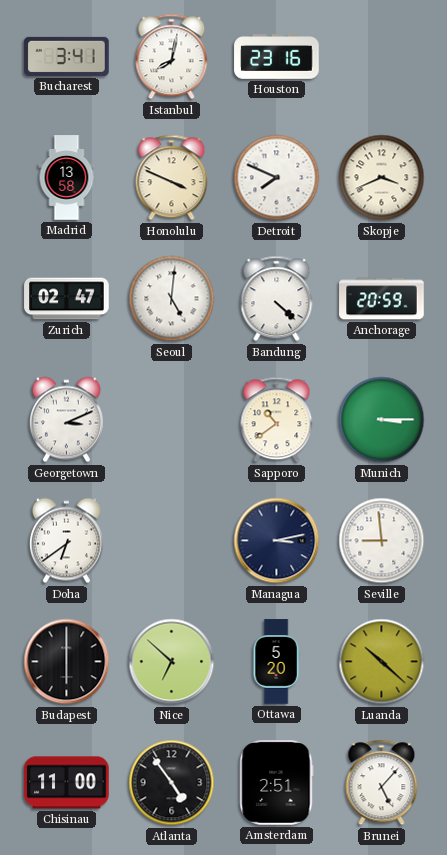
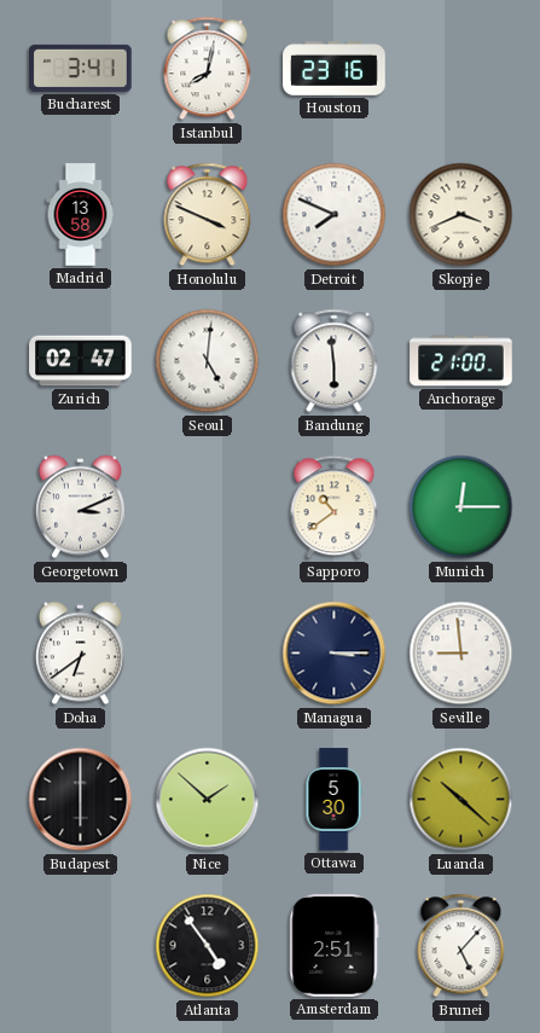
Bandung: 4:22 -> 5:59 (335, 361)
Anchorage: 20:59 -> 21:00 (461, 361)
Munich: 3:15 -> 12:15 (461, 507)
Managua: 3:13 -> 3:15 (335, 654)
Nice: 6:52 -> 1:52 (208, 800)
Ottawa: 5:20 -> 5:30 (333, 800)
Chisinau: 11:00 -> none (67, 783)
